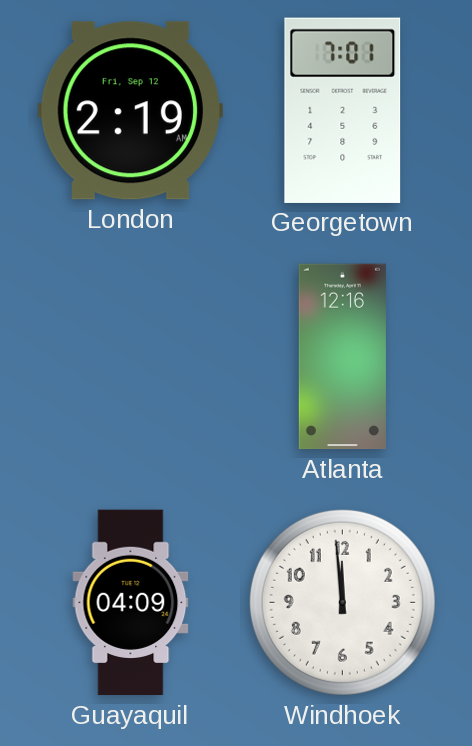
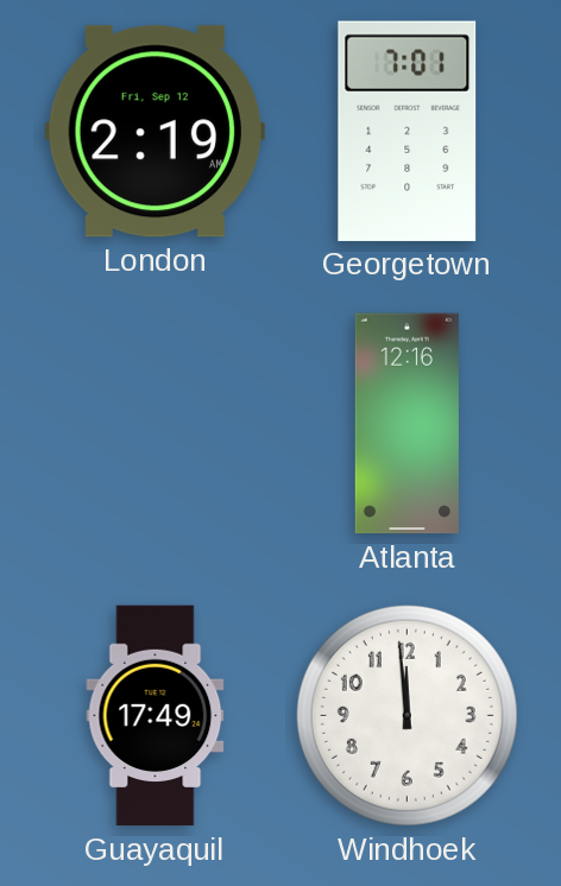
Guayaquil: 04:09 -> 17:49 (156, 716)
